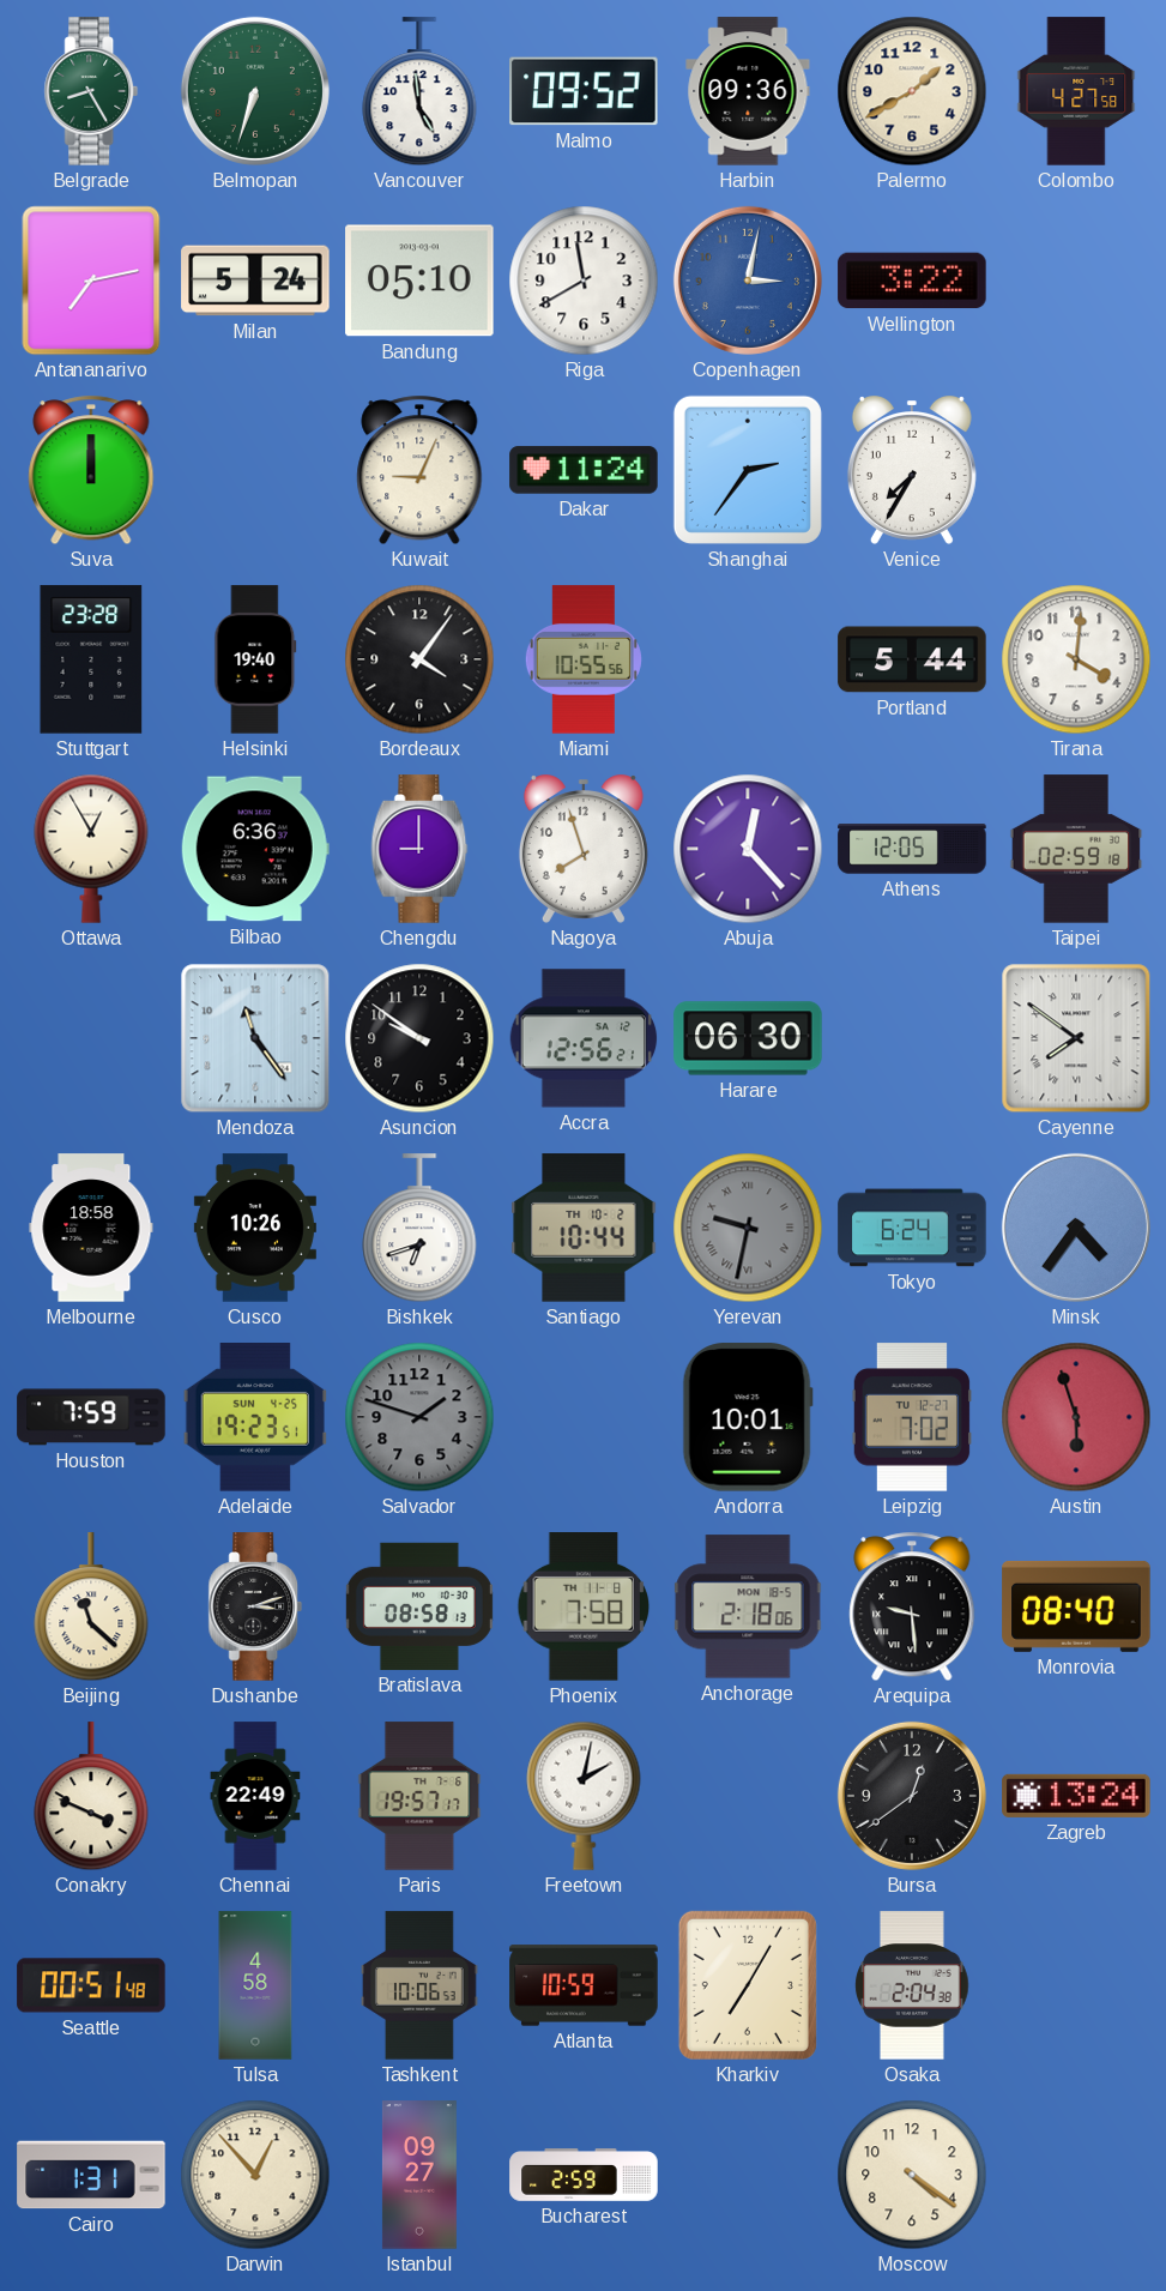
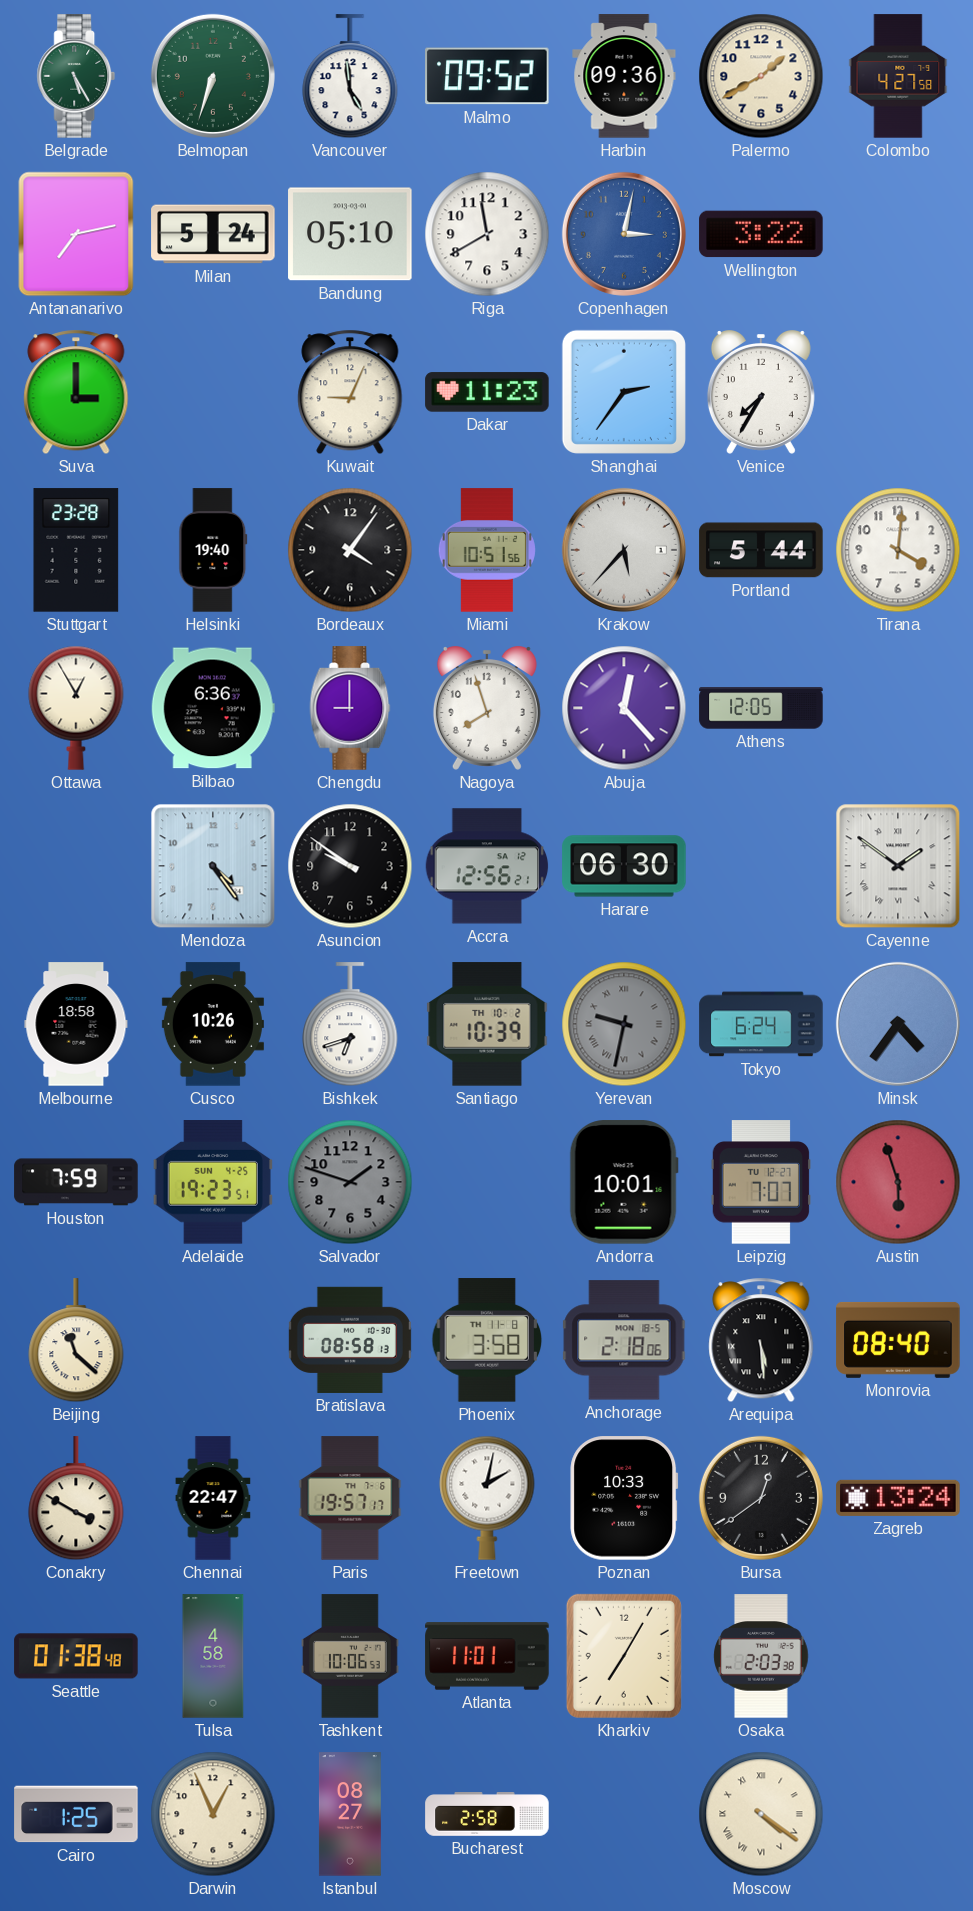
Belgrade: 8:25 -> 5:25 (76, 76)
Suva: 12:00 -> 3:00 (76, 392)
Dakar: 11:24 -> 11:23 (487, 392)
Miami: 10:55 -> 10:51 (487, 550)
Krakow: none -> 5:37 (624, 550)
Taipei: 02:59 -> none (1076, 849)
Mendoza: 11:24 -> 4:24 (213, 866)
Cayenne: 7:51 -> 1:51 (898, 866)
Santiago: 10:44 -> 10:39 (487, 1024)
Leipzig: 7:02 -> 7:07 (761, 1182)
Dushanbe: 3:12 -> none (255, 1606)
Phoenix: 7:58 -> 3:58 (487, 1340)
Arequipa: 9:29 -> 5:29 (761, 1340)
Conakry: 3:49 -> 3:50 (76, 1499)
Chennai: 22:49 -> 22:47 (213, 1498)
Poznan: none -> 10:33 (624, 1498)
Seattle: 00:51 -> 01:38 (76, 1656)
Atlanta: 10:59 -> 11:01 (487, 1656)
Osaka: 2:04 -> 2:03 (761, 1656)
Cairo: 1:31 -> 1:25 (76, 1814)
Darwin: 12:53 -> 12:56 (213, 1814)
Istanbul: 09:27 -> 08:27 (350, 1814)
Bucharest: 2:59 -> 2:58 (487, 1814)
Moscow numerals: Arabic -> Roman (761, 1814)
